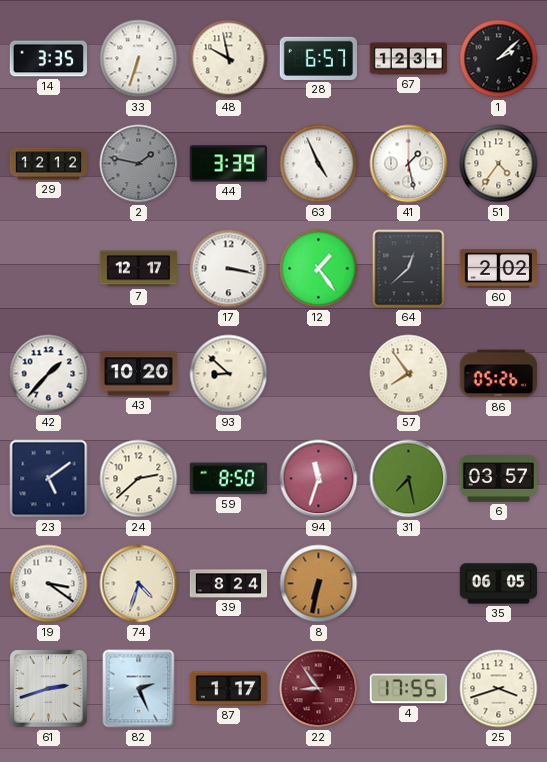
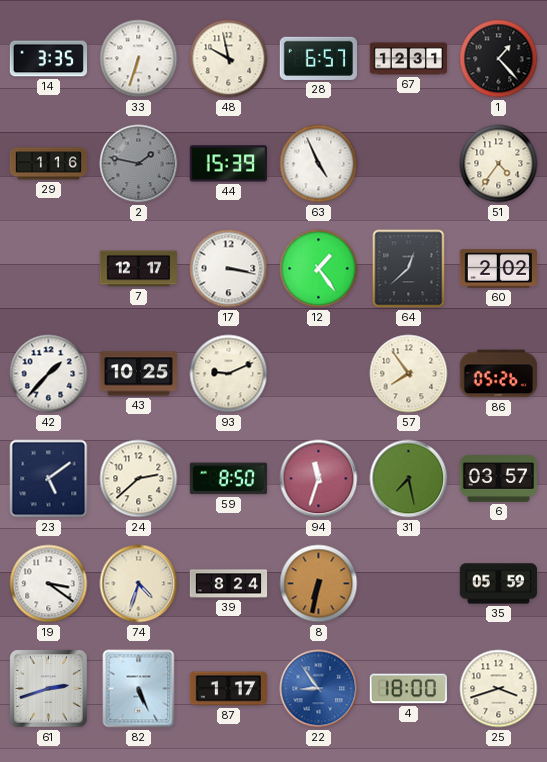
1: 2:08 -> 1:23 (499, 59)
29: 12:12 -> 1:16 (49, 164)
44: 3:39 -> 15:39 (228, 164)
41: 1:28 -> none (409, 164)
43: 10:20 -> 10:25 (138, 374)
93: 8:52 -> 9:11 (229, 374)
35: 06:05 -> 05:59 (499, 584)
82: 2:26 -> 5:26 (139, 689)
22 dial: burgundy -> blue (319, 689)
4: 17:55 -> 18:00 (408, 689)
